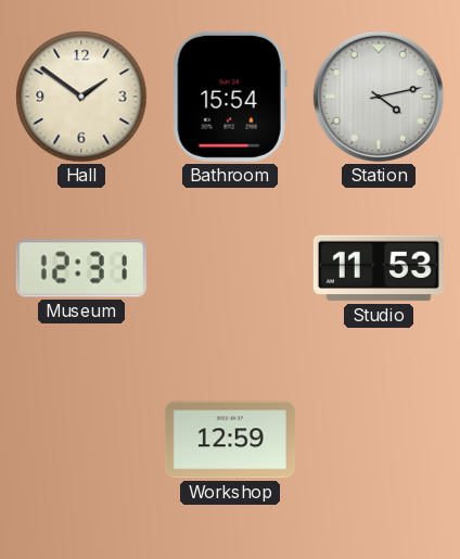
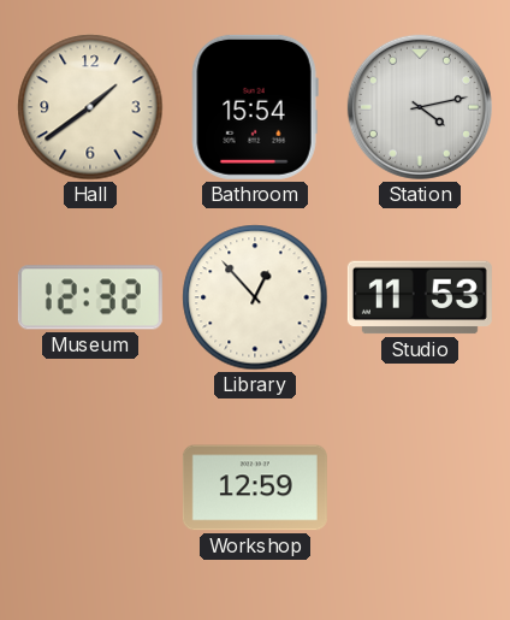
Hall: 1:51 -> 1:39 (90, 107)
Museum: 12:31 -> 12:32 (90, 297)
Library: none -> 12:53 (255, 297)
